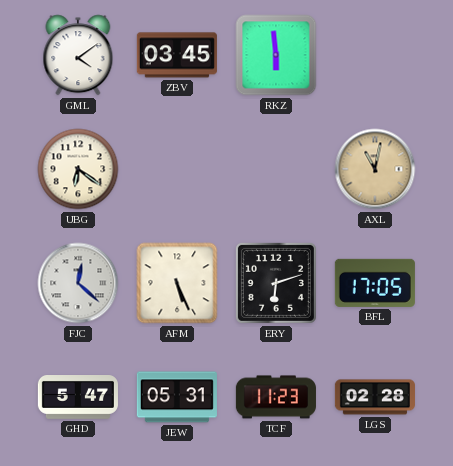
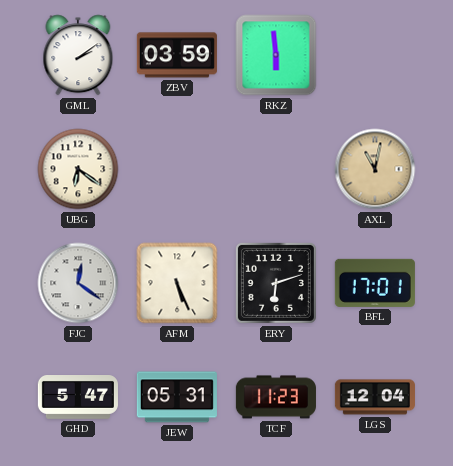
GML: 4:09 -> 2:09 (78, 55)
ZBV: 03:45 -> 03:59 (177, 55)
FJC: 12:22 -> 12:21 (78, 283)
BFL: 17:05 -> 17:01 (375, 283)
LGS: 02:28 -> 12:04 (375, 397)
